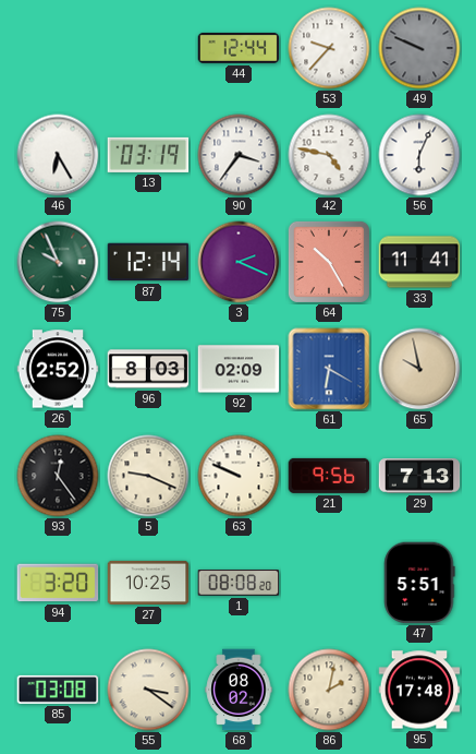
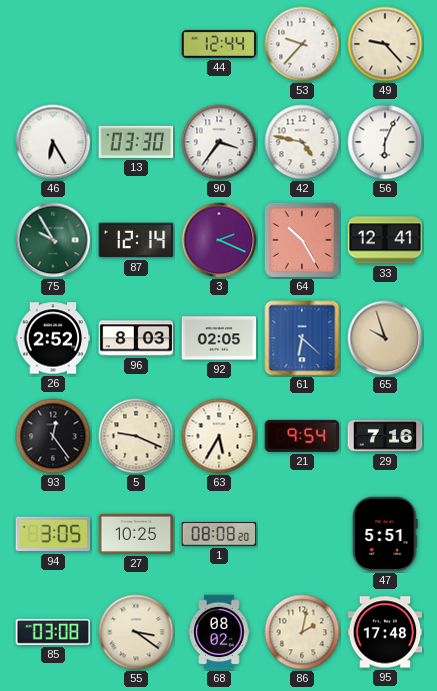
49: 9:49 -> 9:23 (385, 44)
49 dial: grey -> cream (385, 44)
13: 03:19 -> 03:30 (136, 142)
75: 9:56 -> 9:55 (53, 240)
33: 11:41 -> 12:41 (385, 240)
92: 02:09 -> 02:05 (219, 338)
61: 6:20 -> 6:22 (302, 338)
65: 9:58 -> 9:57 (385, 338)
63: 9:49 -> 5:35 (219, 436)
21: 9:56 -> 9:54 (302, 436)
29: 7:13 -> 7:16 (385, 436)
94: 3:20 -> 3:05 (53, 534)
